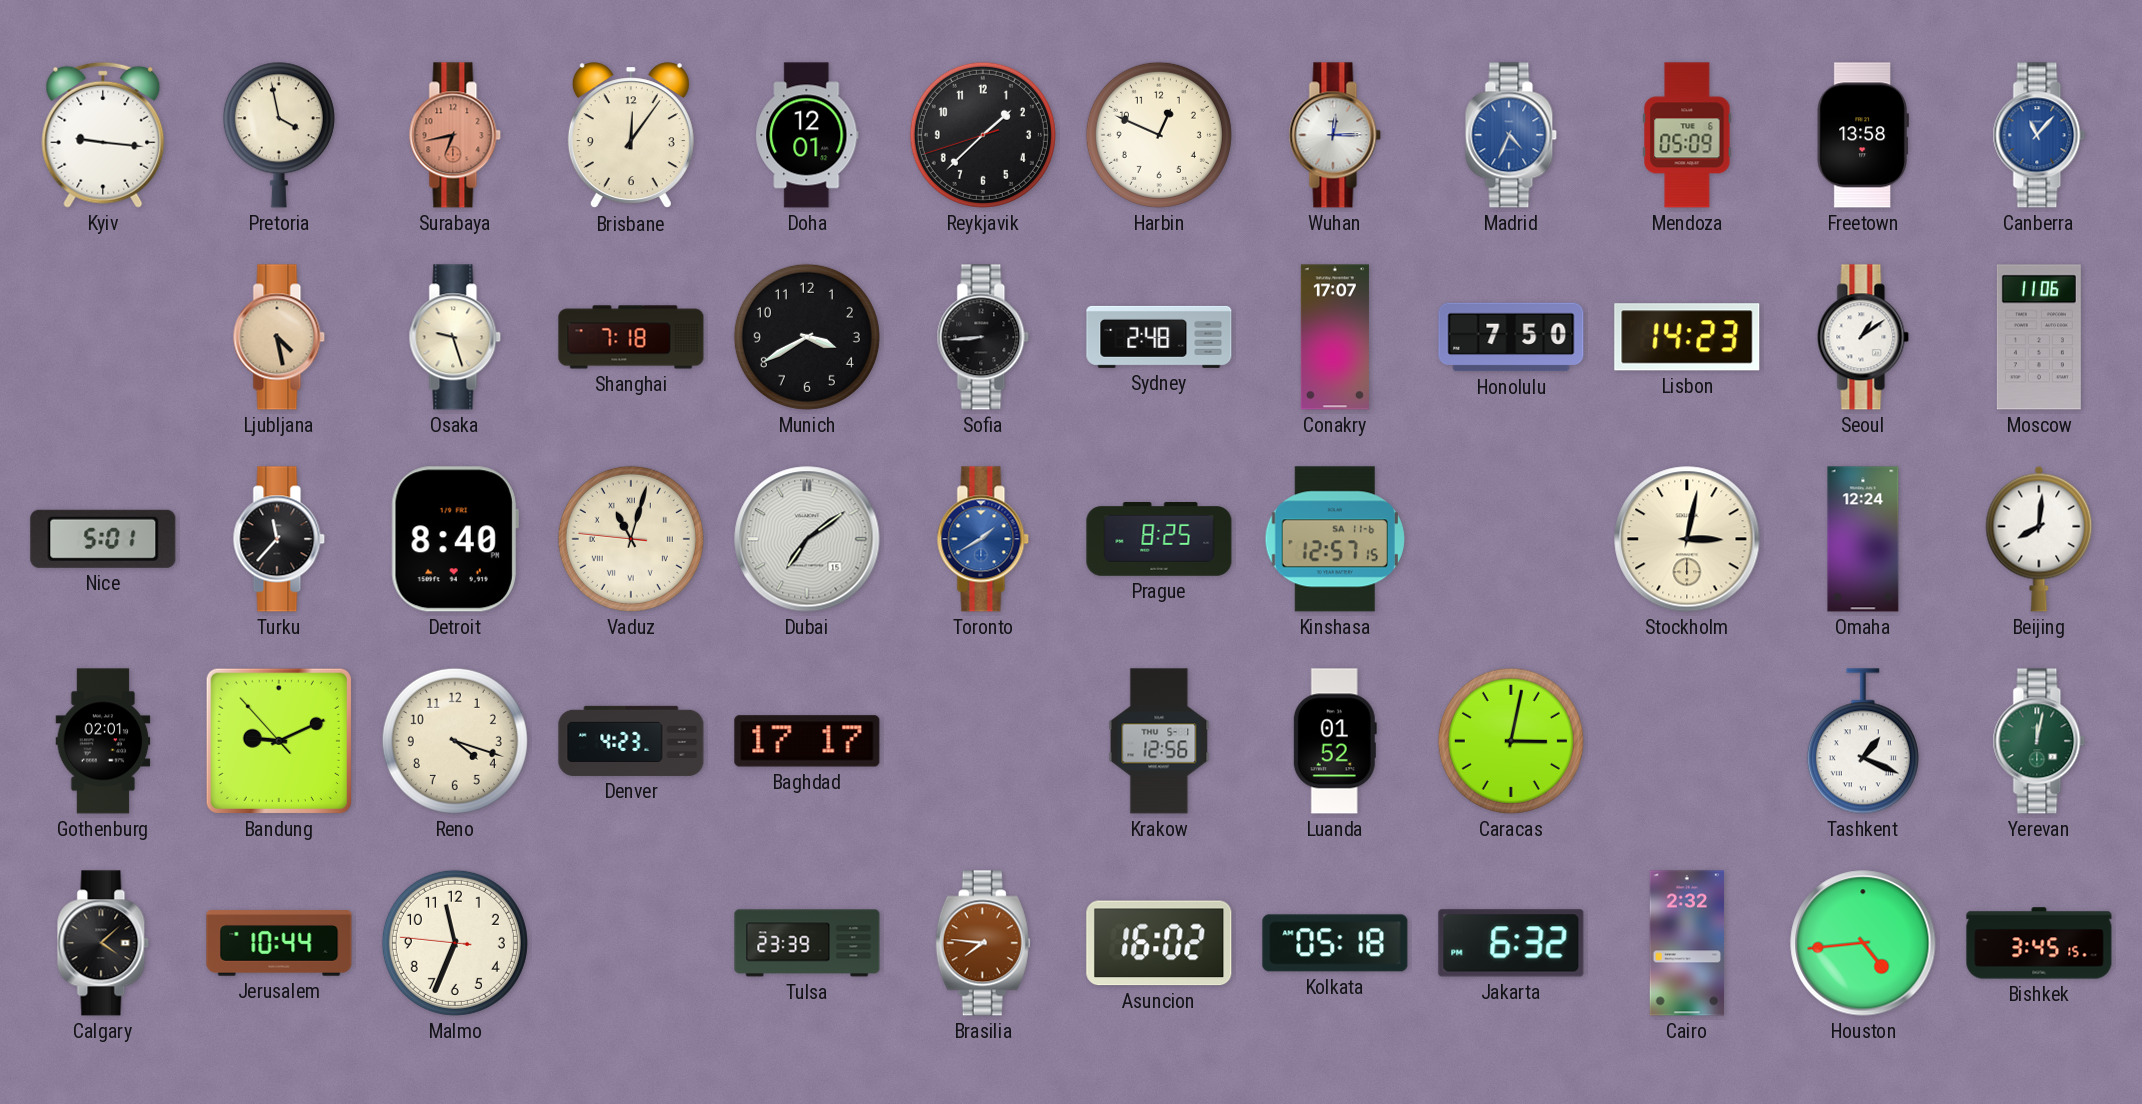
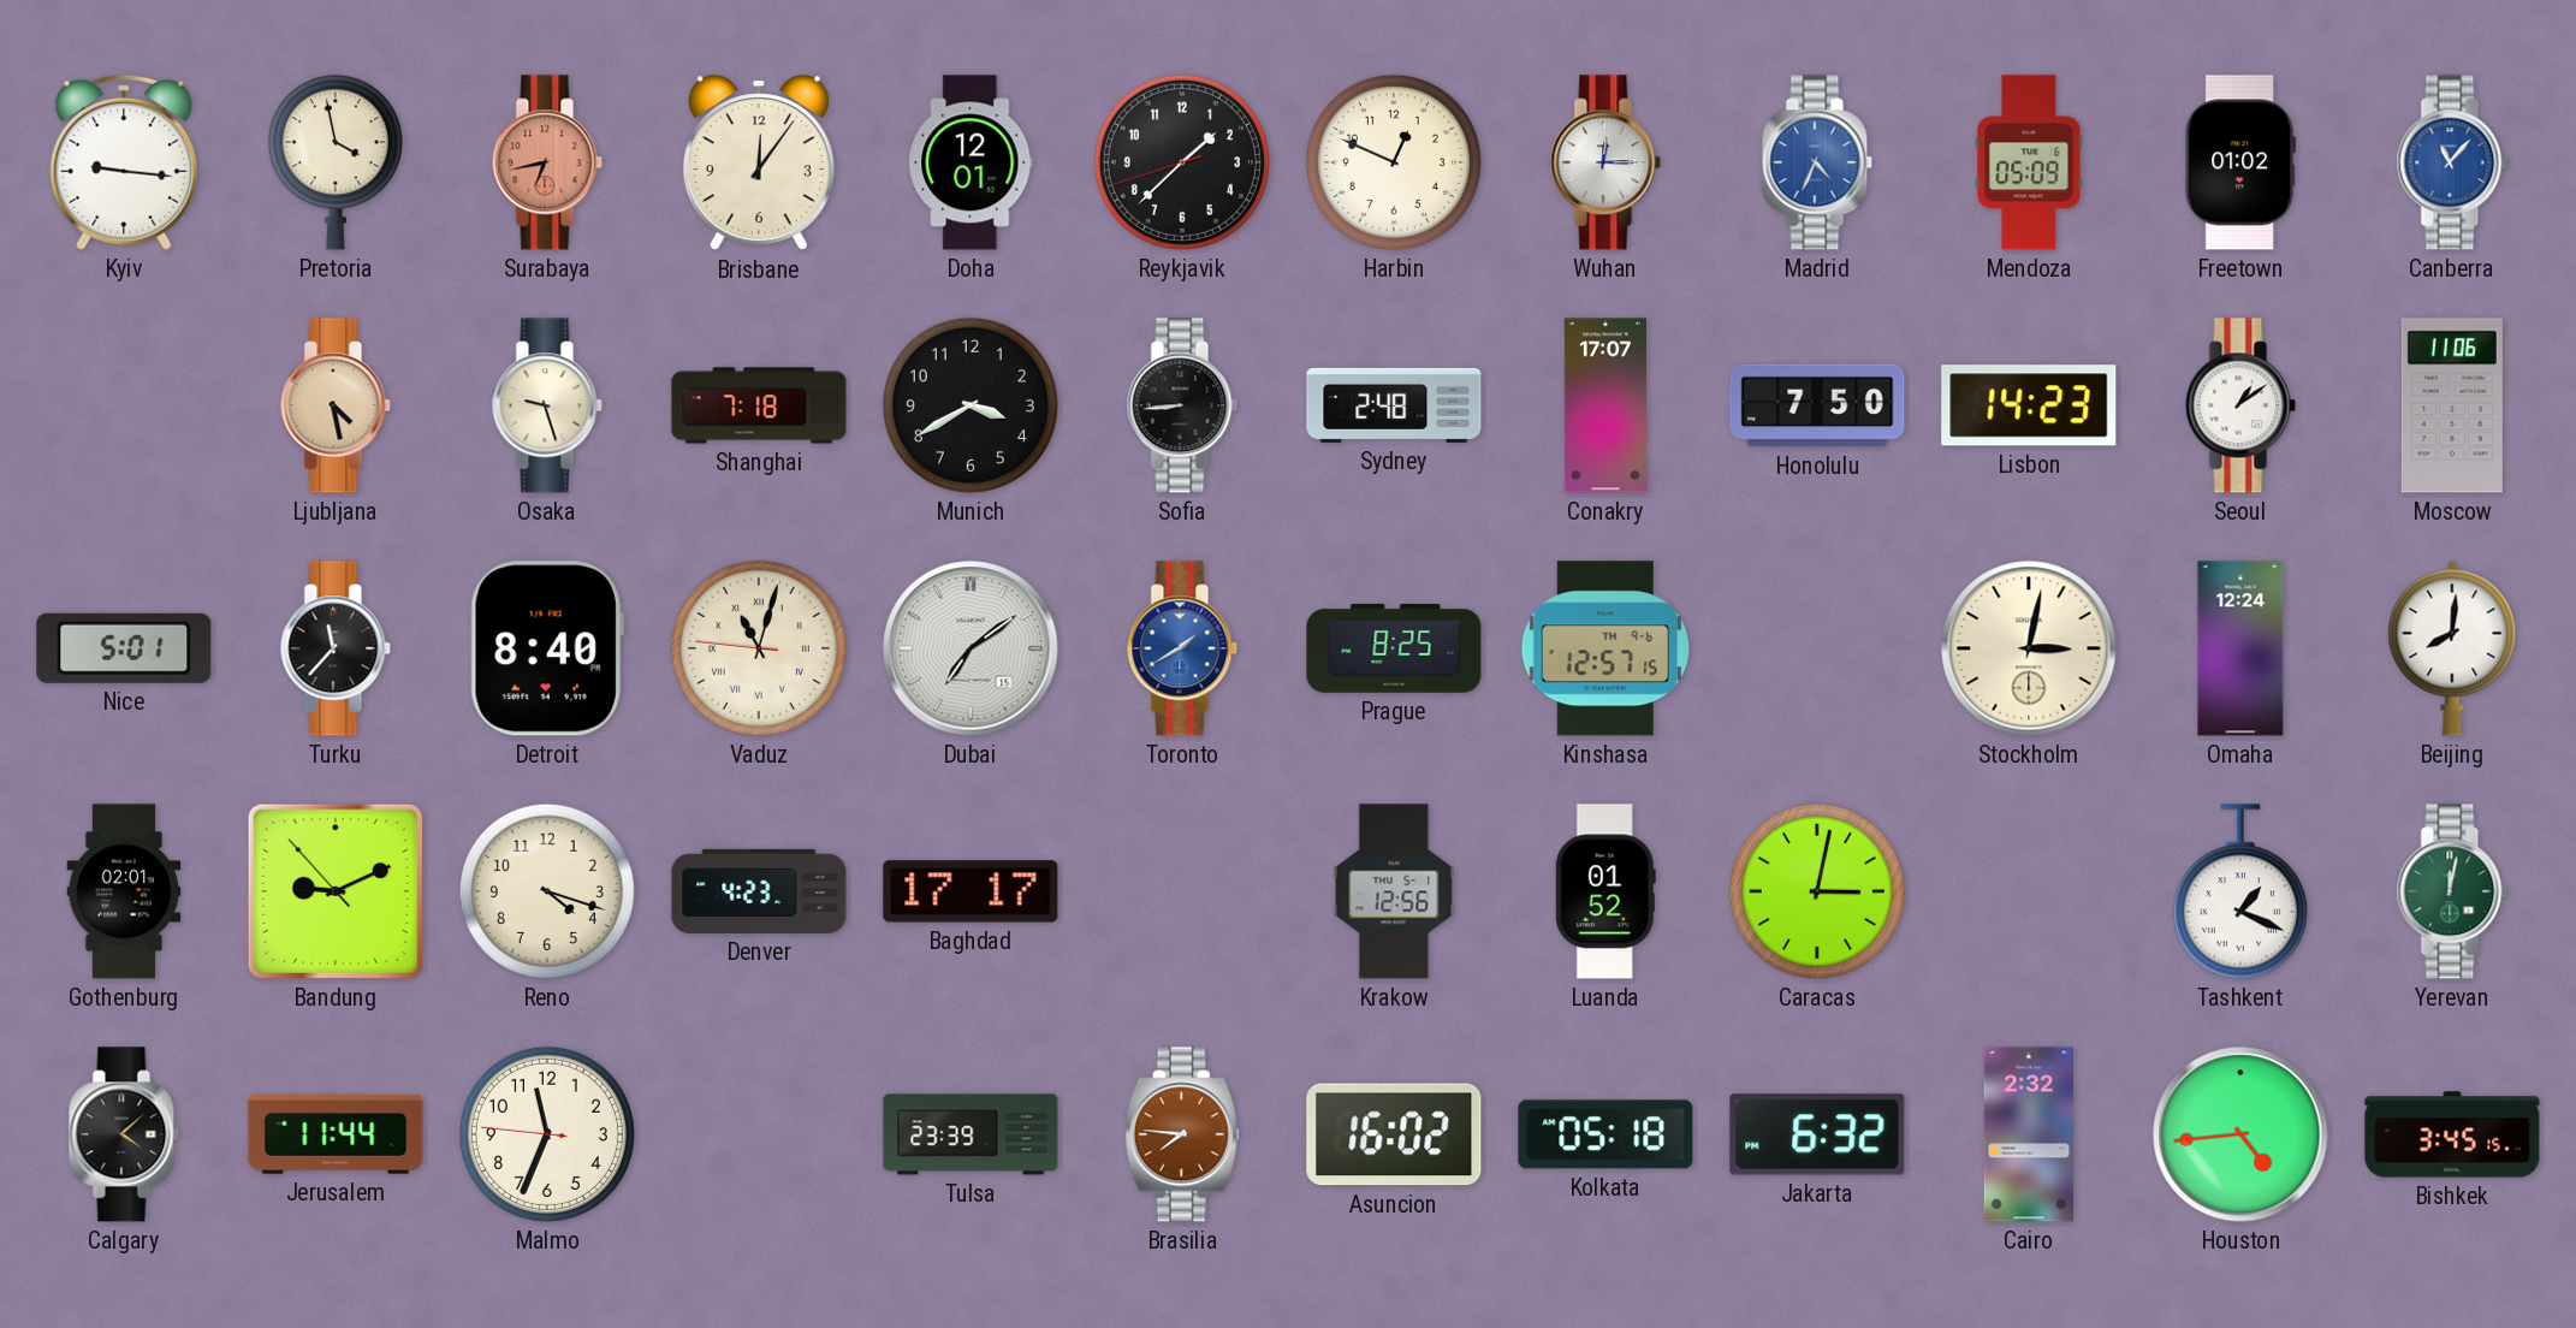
Freetown: 13:58 -> 01:02 (2240, 162)
Kinshasa date: SA 11-6 -> TH 9-6 (1605, 648)
Jerusalem: 10:44 -> 11:44 (336, 1134)
